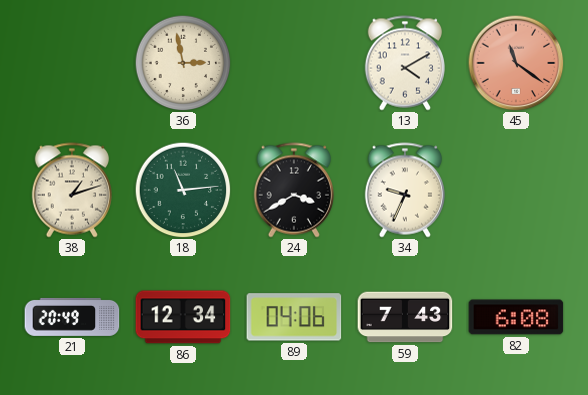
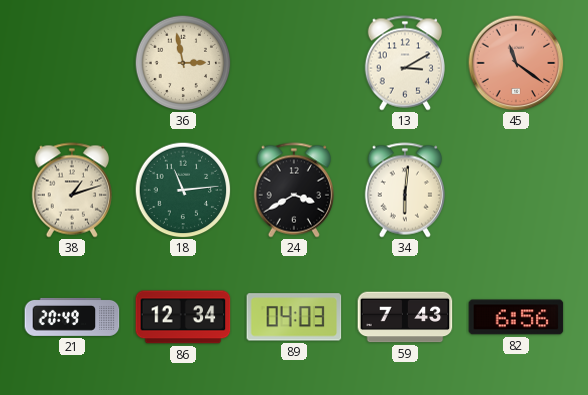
13: 4:10 -> 3:10 (404, 63)
34: 9:34 -> 6:01 (404, 190)
89: 04:06 -> 04:03 (294, 317)
82: 6:08 -> 6:56 (516, 317)
